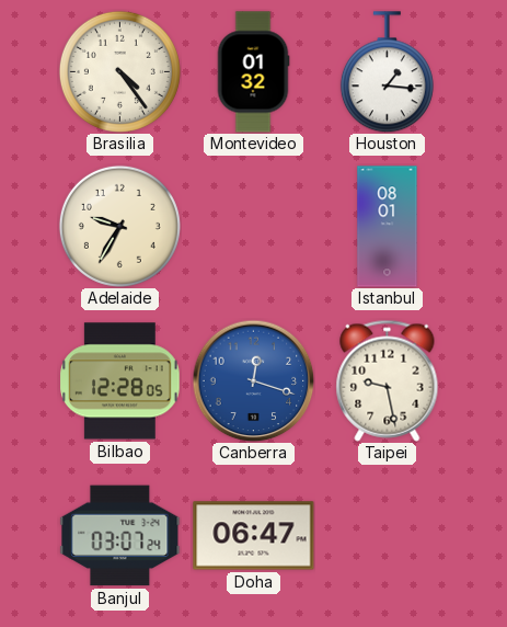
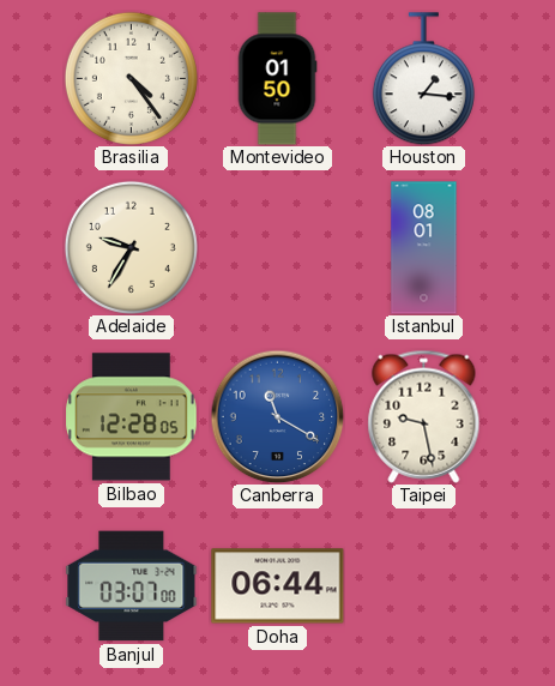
Montevideo: 01:32 -> 01:50 (277, 79)
Canberra: 12:18 -> 11:20 (277, 416)
Banjul: 03:07:24 -> 03:07:00 (132, 586)
Doha: 06:47 -> 06:44 (278, 586)
